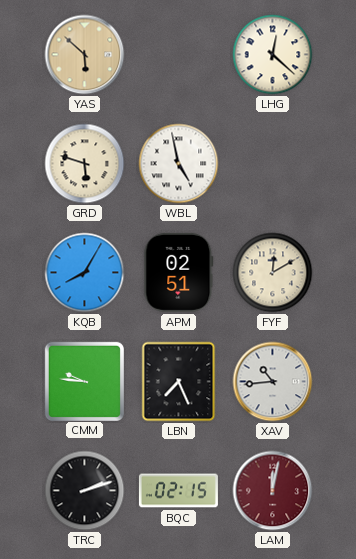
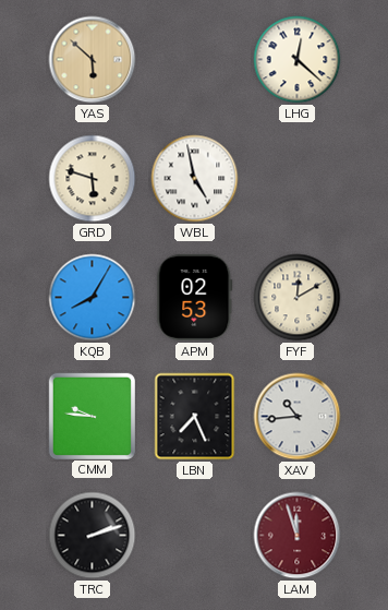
APM: 02:51 -> 02:53 (195, 297)
BQC: 02:15 -> none (178, 491)
LAM: 12:02 -> 11:57 (298, 536)
